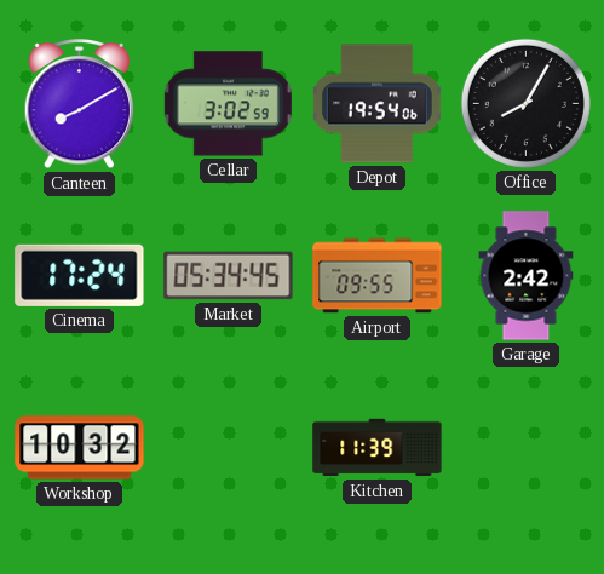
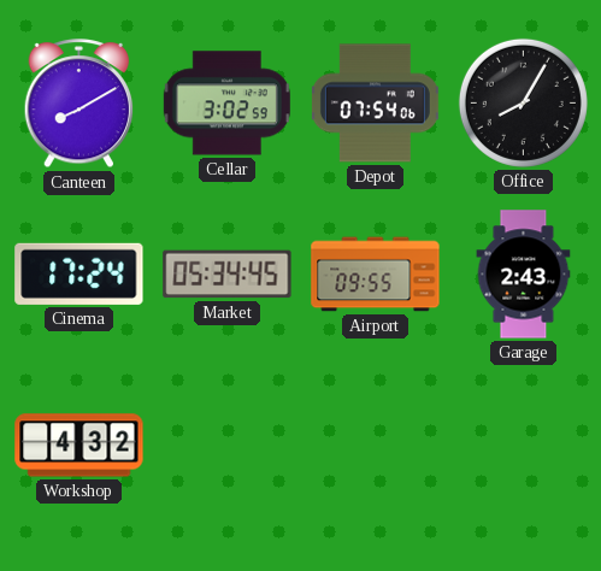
Depot: 19:54 -> 07:54 (375, 104)
Garage: 2:42 -> 2:43 (524, 275)
Workshop: 10:32 -> 4:32 (79, 446)
Kitchen: 11:39 -> none (378, 448)
